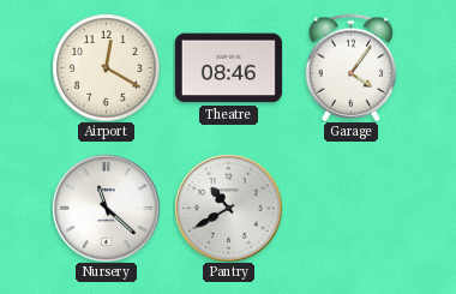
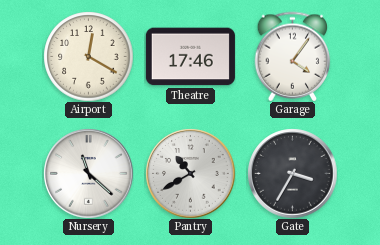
Theatre: 08:46 -> 17:46 (190, 57)
Gate: none -> 3:35 (292, 173)
